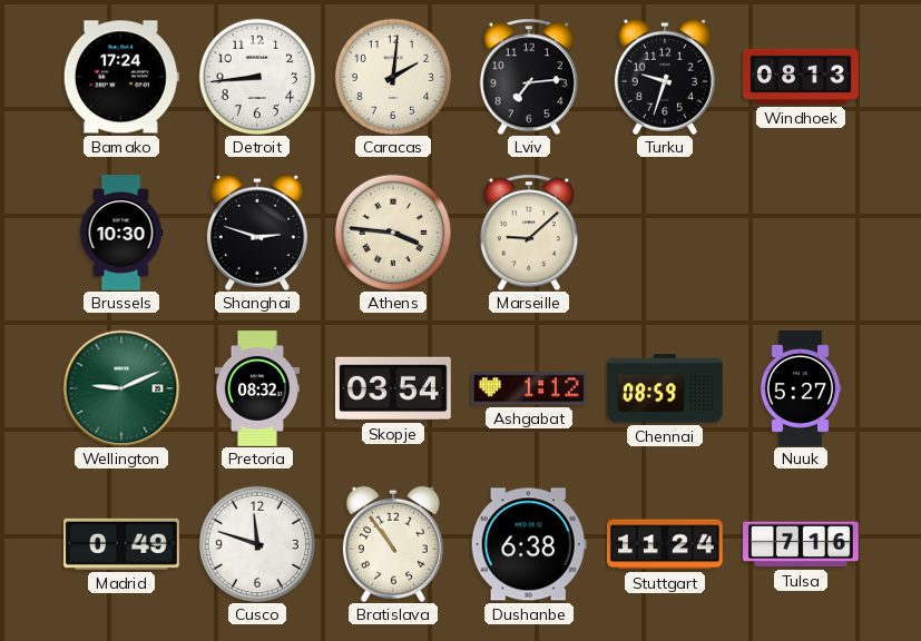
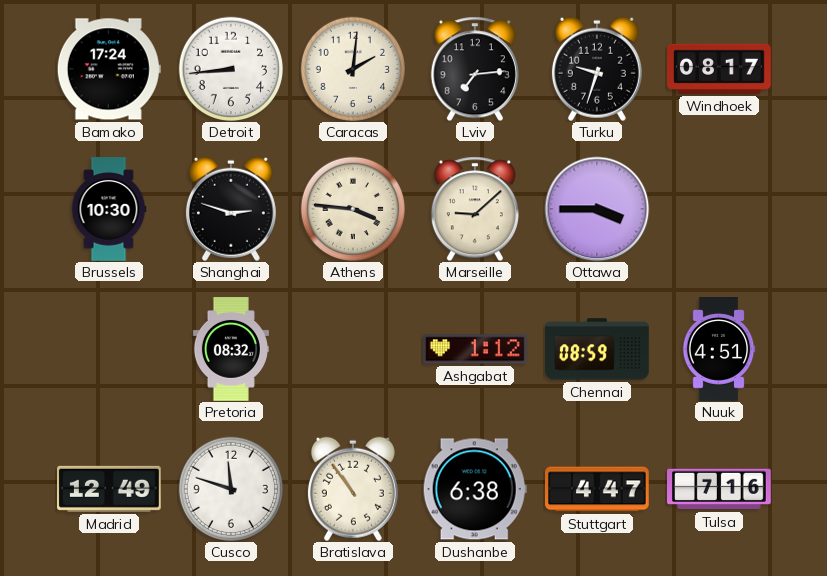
Windhoek: 08:13 -> 08:17 (720, 69)
Ottawa: none -> 3:45 (597, 209)
Wellington: 9:11 -> none (121, 388)
Skopje: 03:54 -> none (394, 388)
Nuuk: 5:27 -> 4:51 (719, 349)
Madrid: 0:49 -> 12:49 (110, 489)
Stuttgart: 11:24 -> 4:47 (598, 489)
